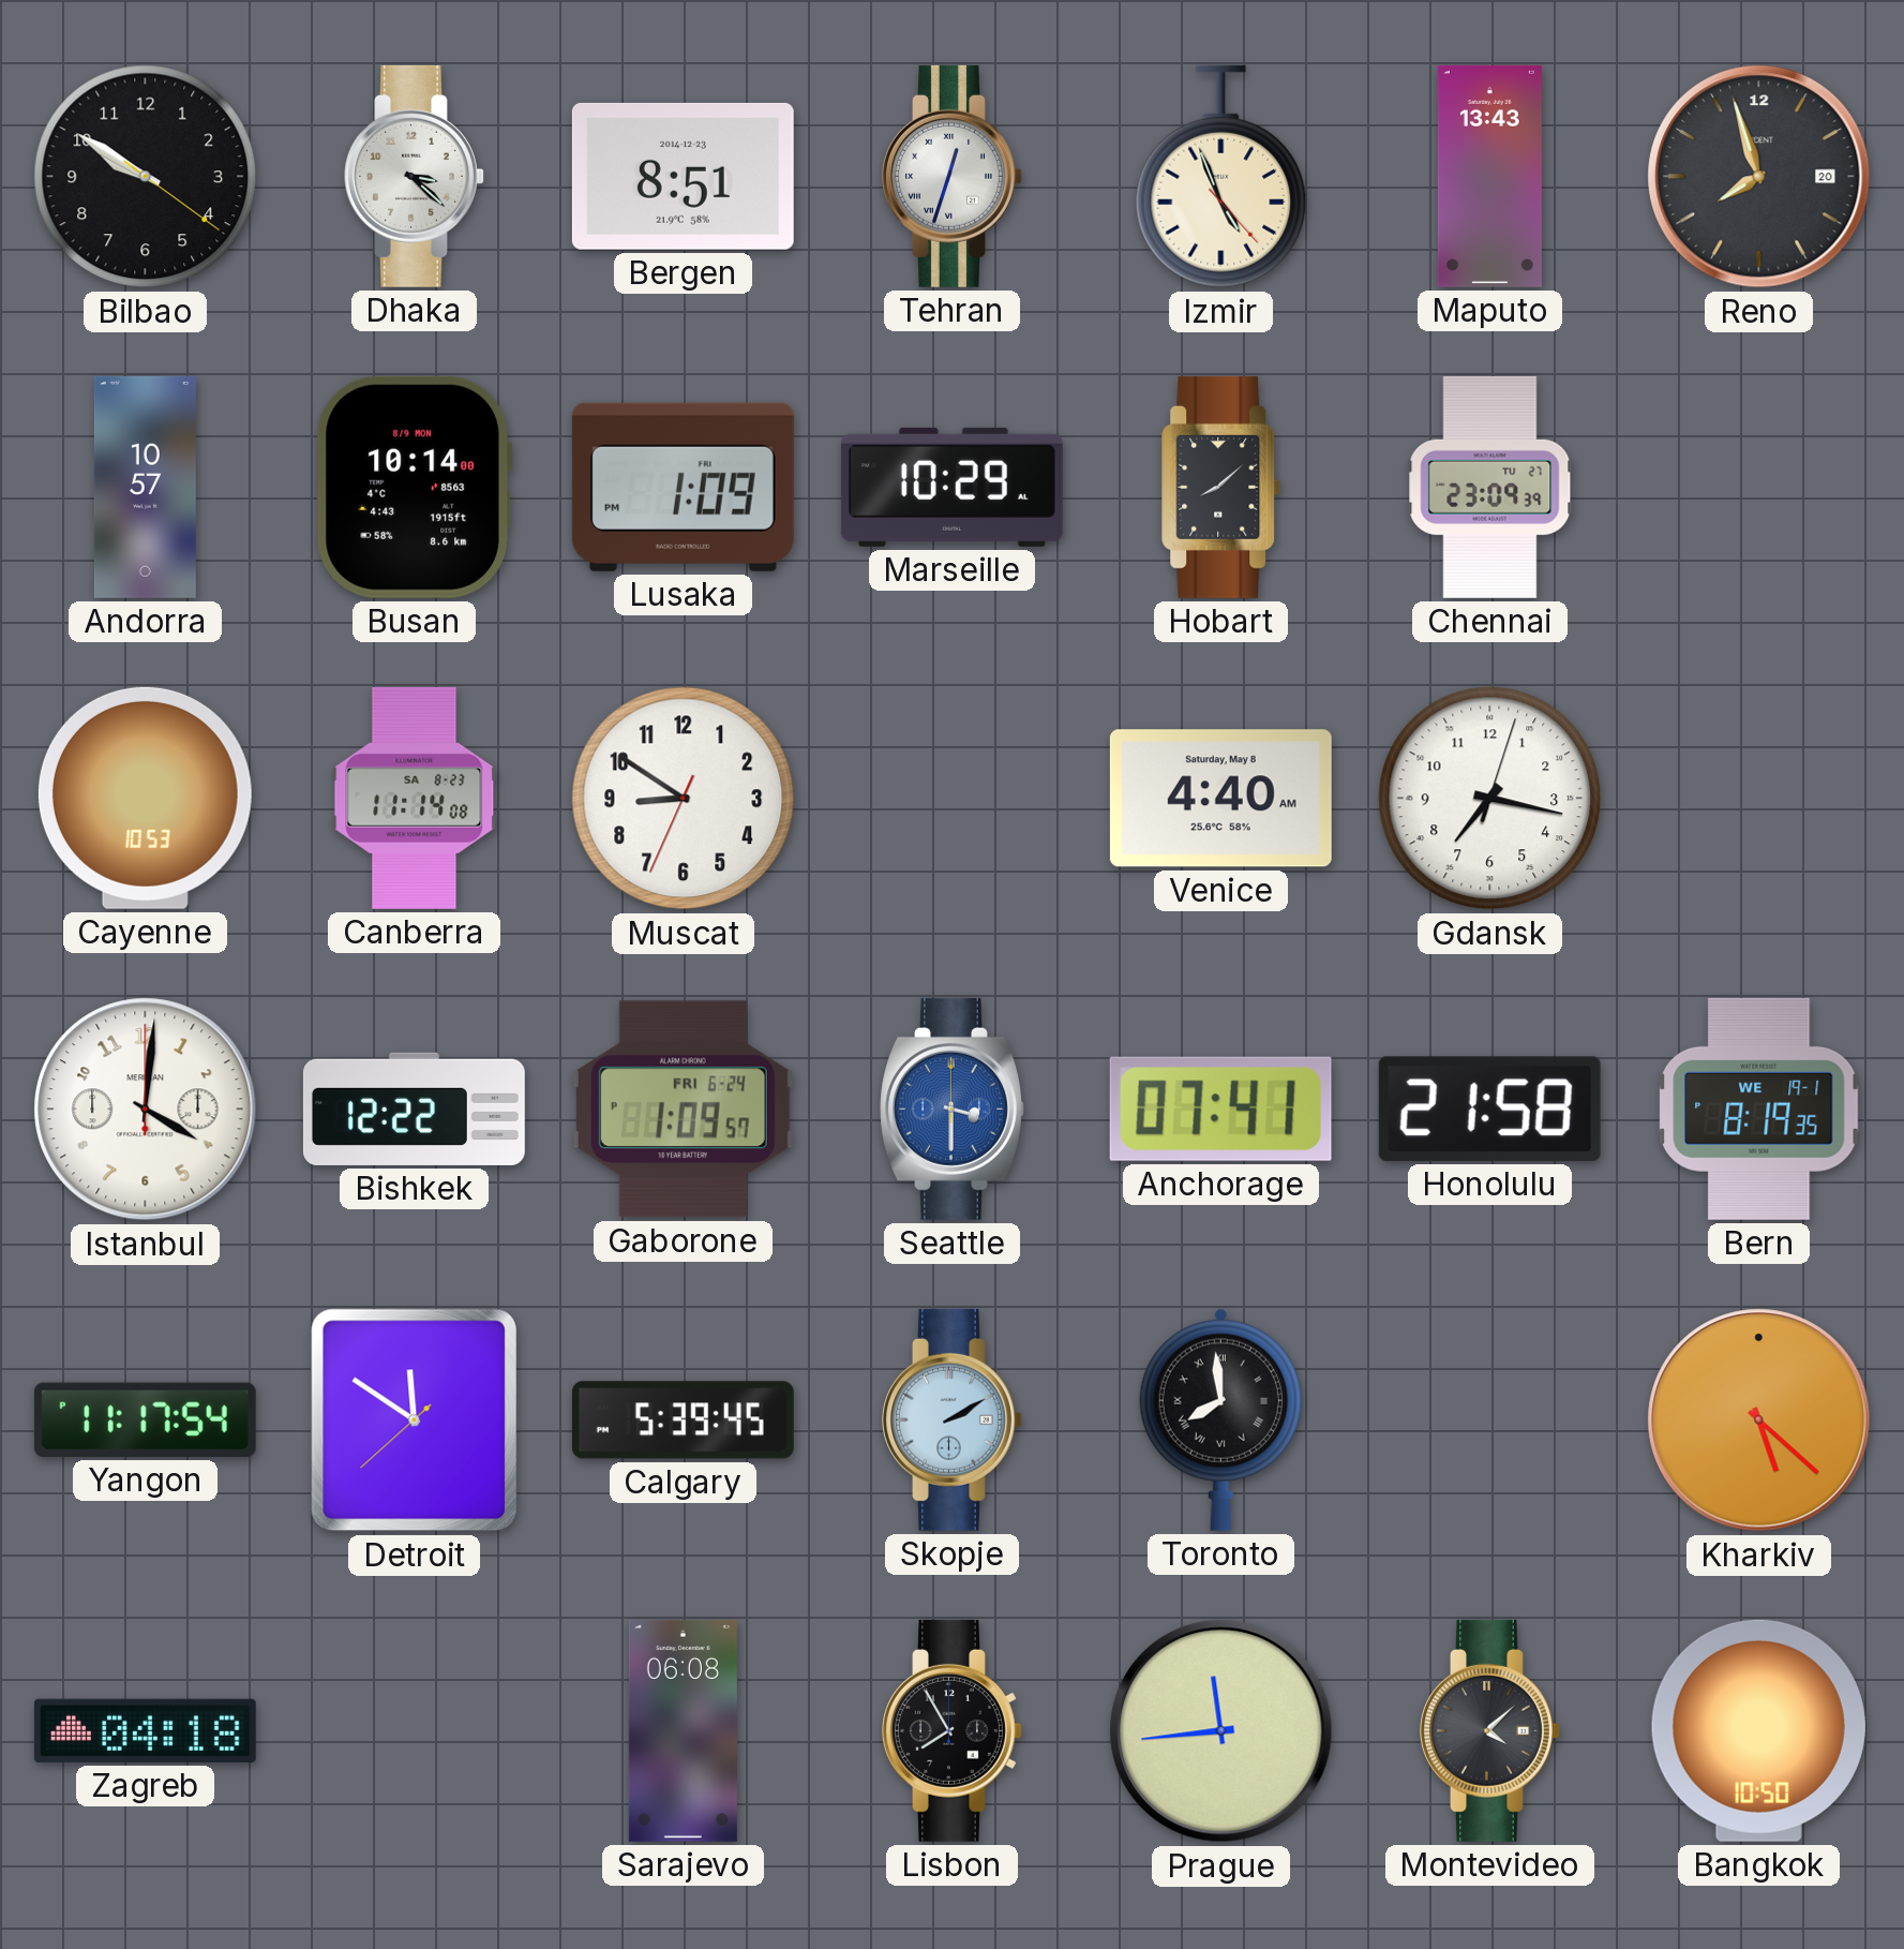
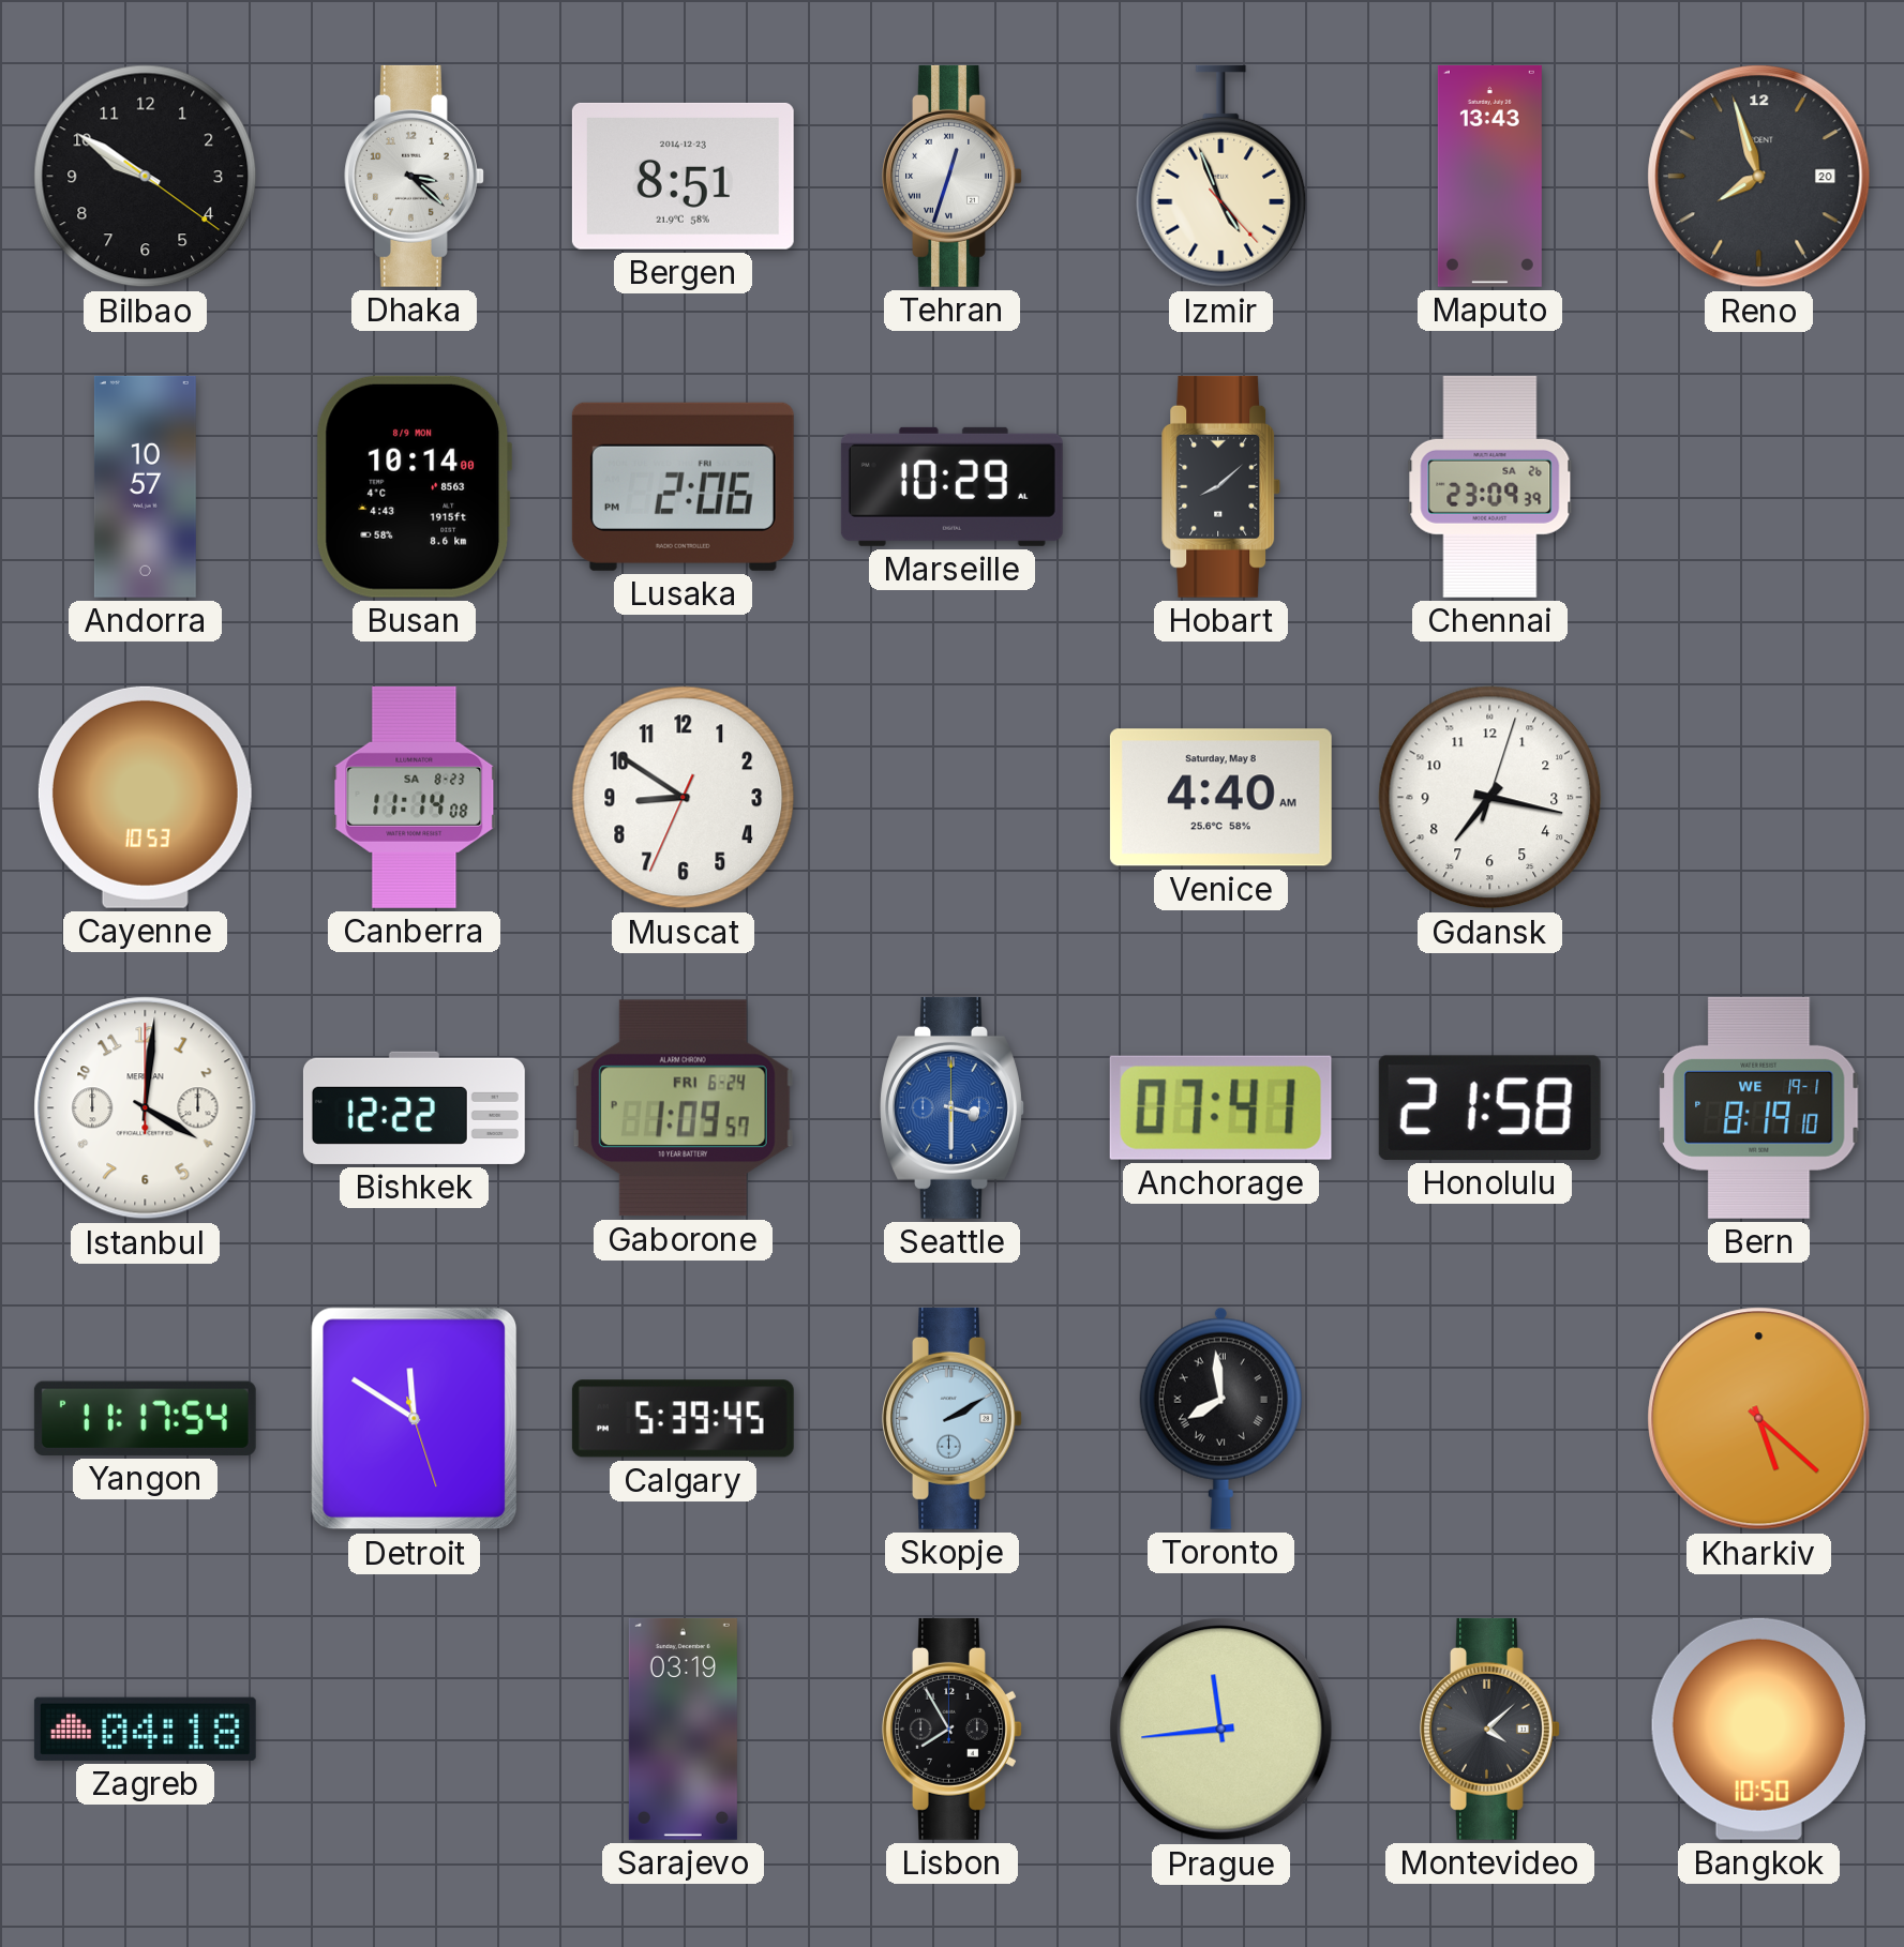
Lusaka: 1:09 -> 2:06 (683, 486)
Chennai date: TU 27 -> SA 26 (1490, 486)
Bern: 8:19:35 -> 8:19:10 (1759, 1107)
Detroit: 11:50:38 -> 11:50:27 (415, 1419)
Sarajevo: 06:08 -> 03:19 (683, 1729)
